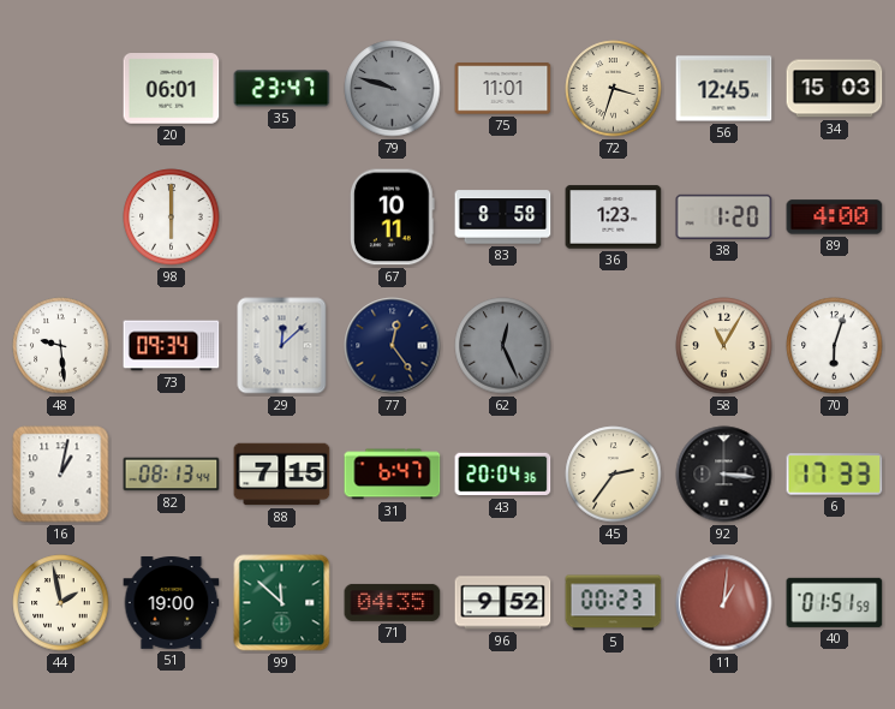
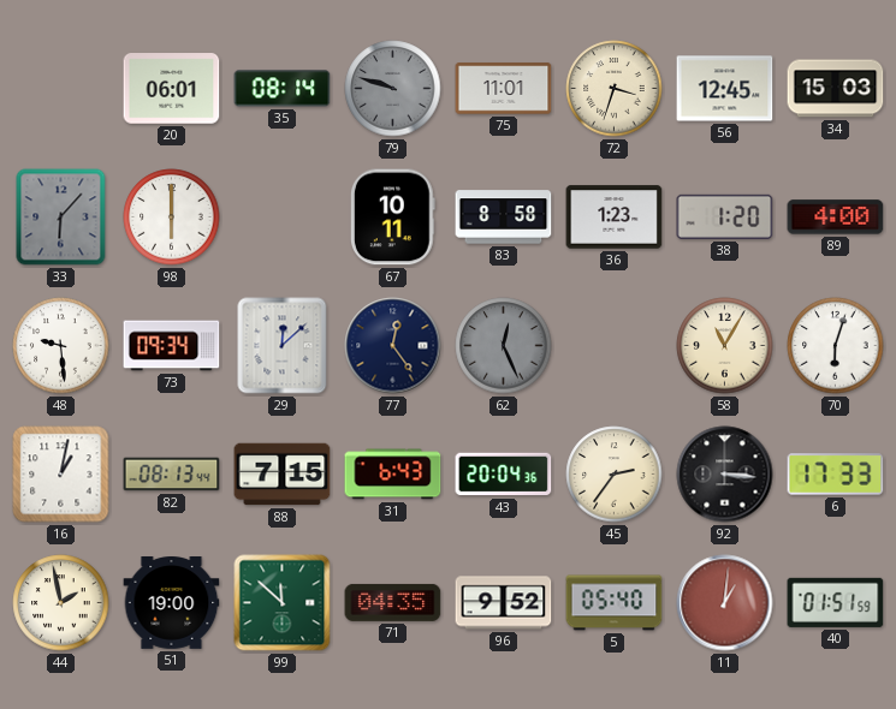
35: 23:47 -> 08:14 (283, 89)
33: none -> 6:07 (61, 218)
31: 6:47 -> 6:43 (393, 475)
5: 00:23 -> 05:40 (615, 603)
